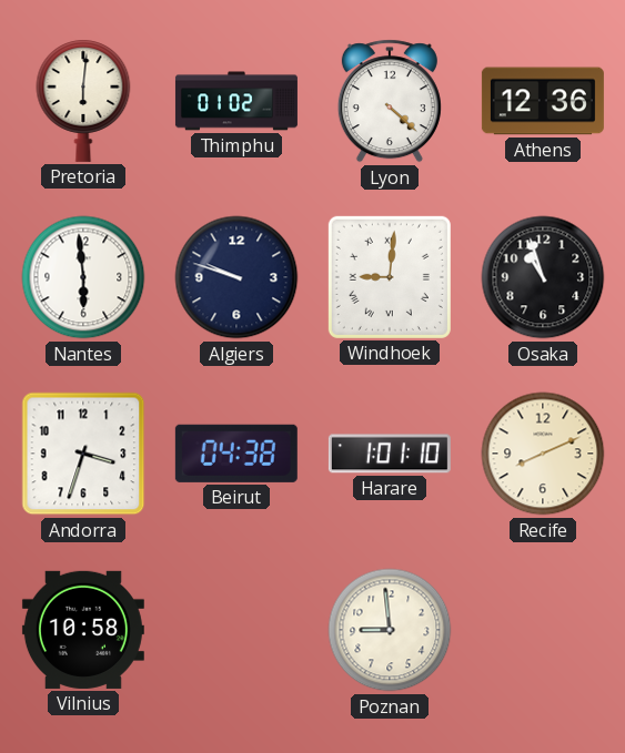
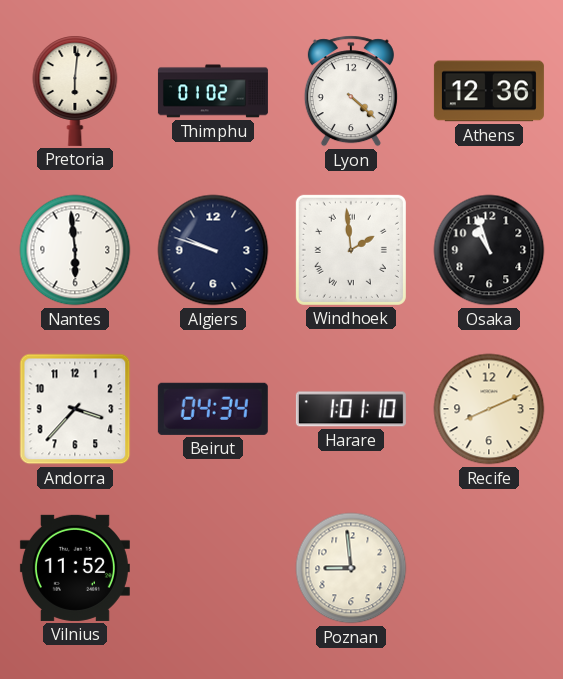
Windhoek: 9:01 -> 1:59 (351, 250)
Andorra: 3:33 -> 3:37 (75, 409)
Beirut: 04:38 -> 04:34 (213, 409)
Vilnius: 10:58 -> 11:52 (75, 568)
